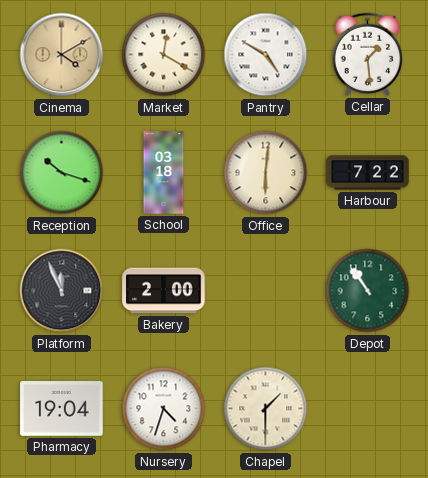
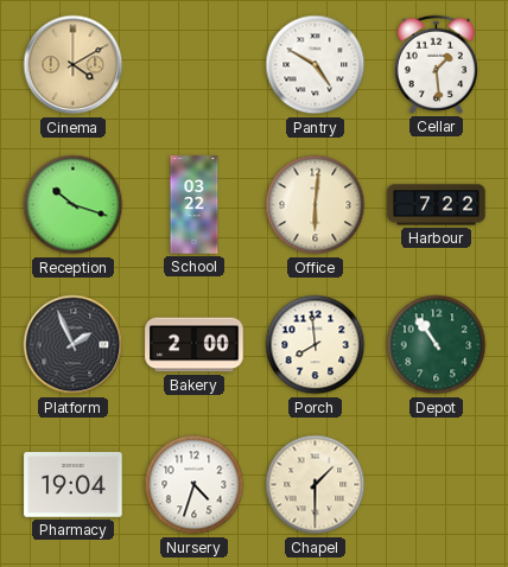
Market: 12:20 -> none (164, 55)
School: 03:18 -> 03:22 (195, 205)
Platform: 11:56 -> 1:56 (74, 345)
Porch: none -> 7:59 (316, 345)
